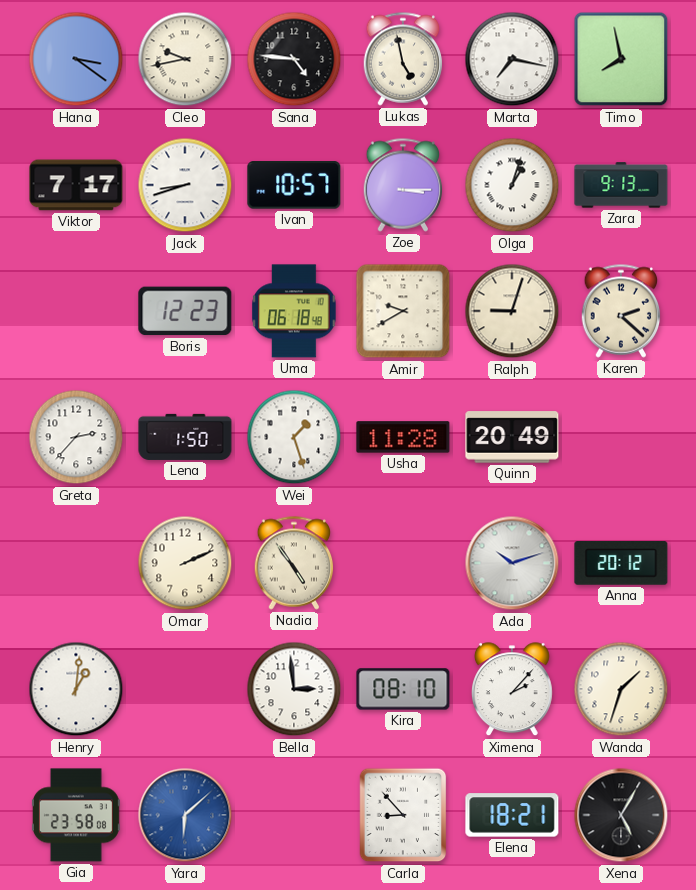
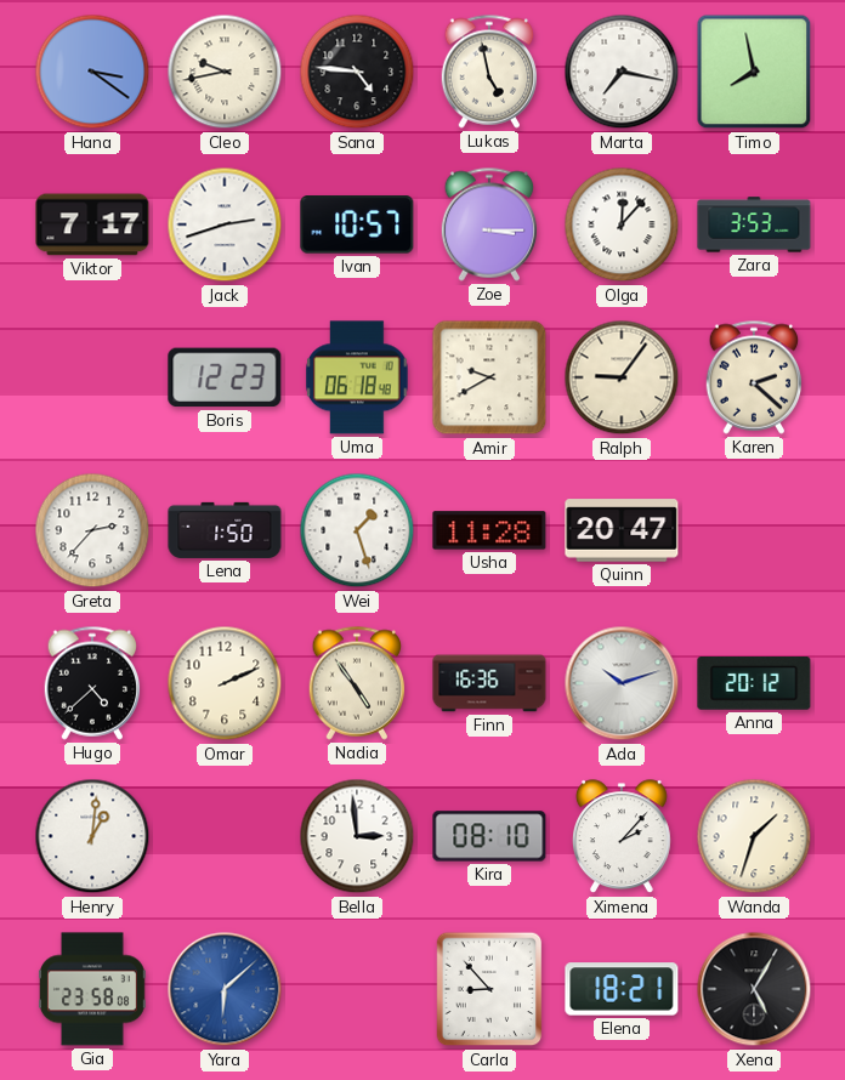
Jack: 8:42 -> 2:42 (225, 224)
Olga: 1:03 -> 12:07 (622, 224)
Zara: 9:13 -> 3:53 (754, 224)
Ralph: 9:03 -> 9:06 (622, 377)
Quinn: 20:49 -> 20:47 (622, 530)
Hugo: none -> 4:38 (92, 683)
Finn: none -> 16:36 (489, 683)
